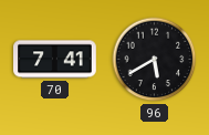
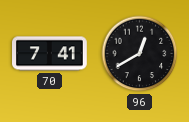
96: 5:40 -> 12:40 (140, 54)
